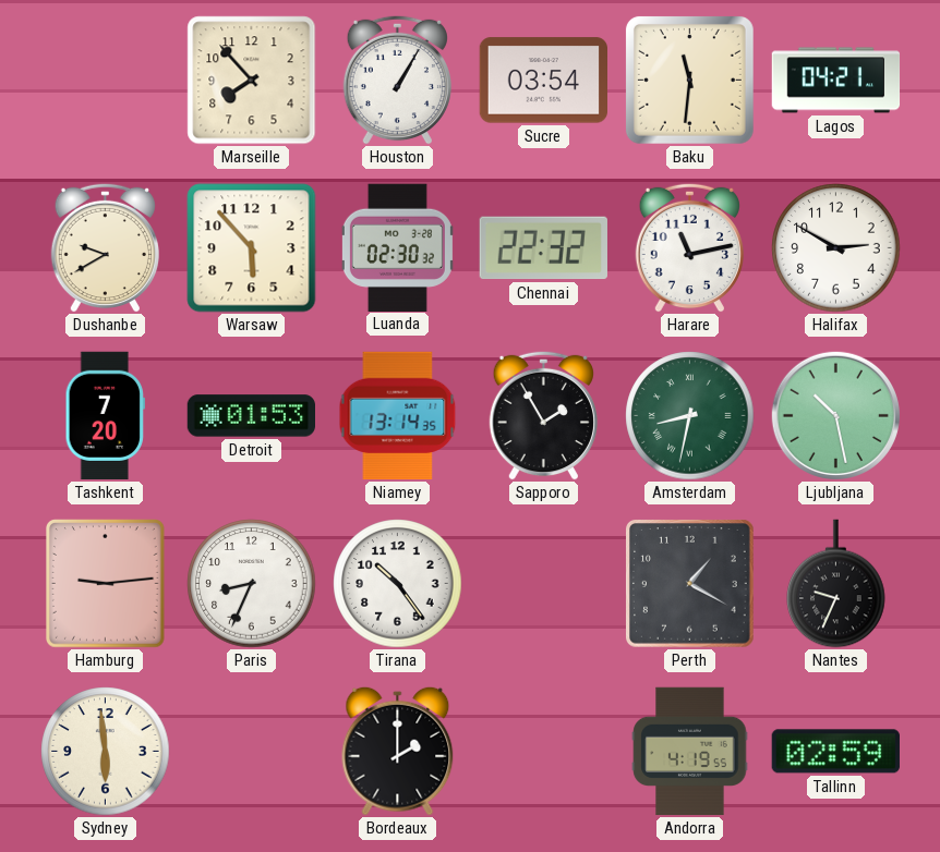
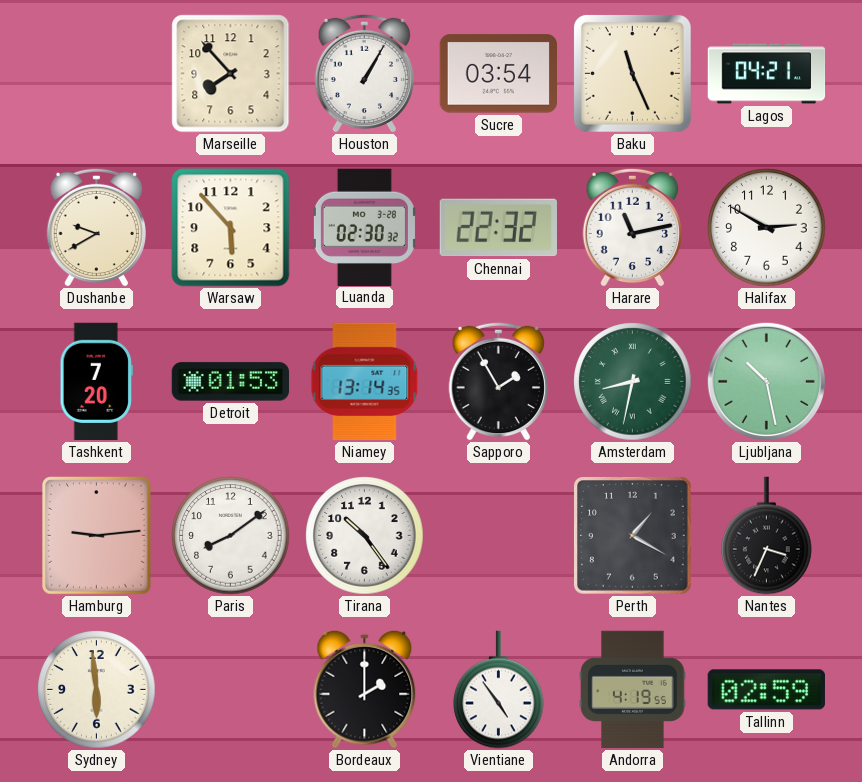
Baku: 11:31 -> 11:26 (632, 73)
Paris: 8:34 -> 8:09 (231, 536)
Nantes: 9:34 -> 3:34 (767, 536)
Vientiane: none -> 4:54 (499, 690)
